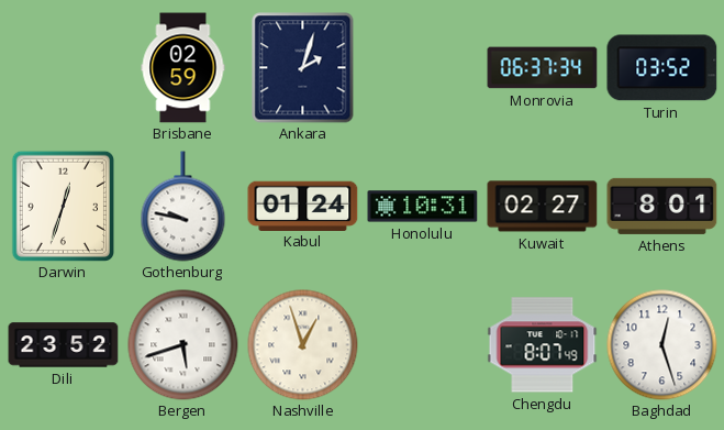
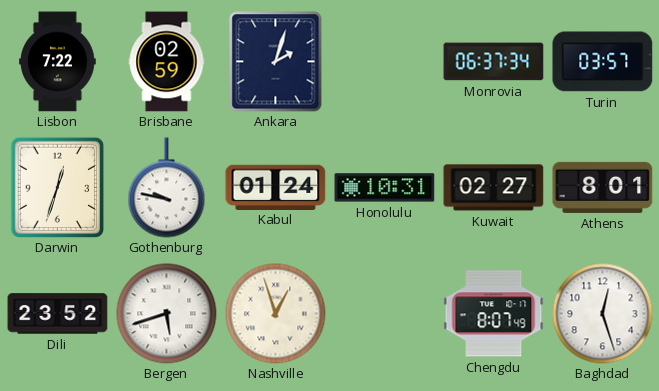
Lisbon: none -> 7:22 (58, 62)
Turin: 03:52 -> 03:57 (603, 62)
